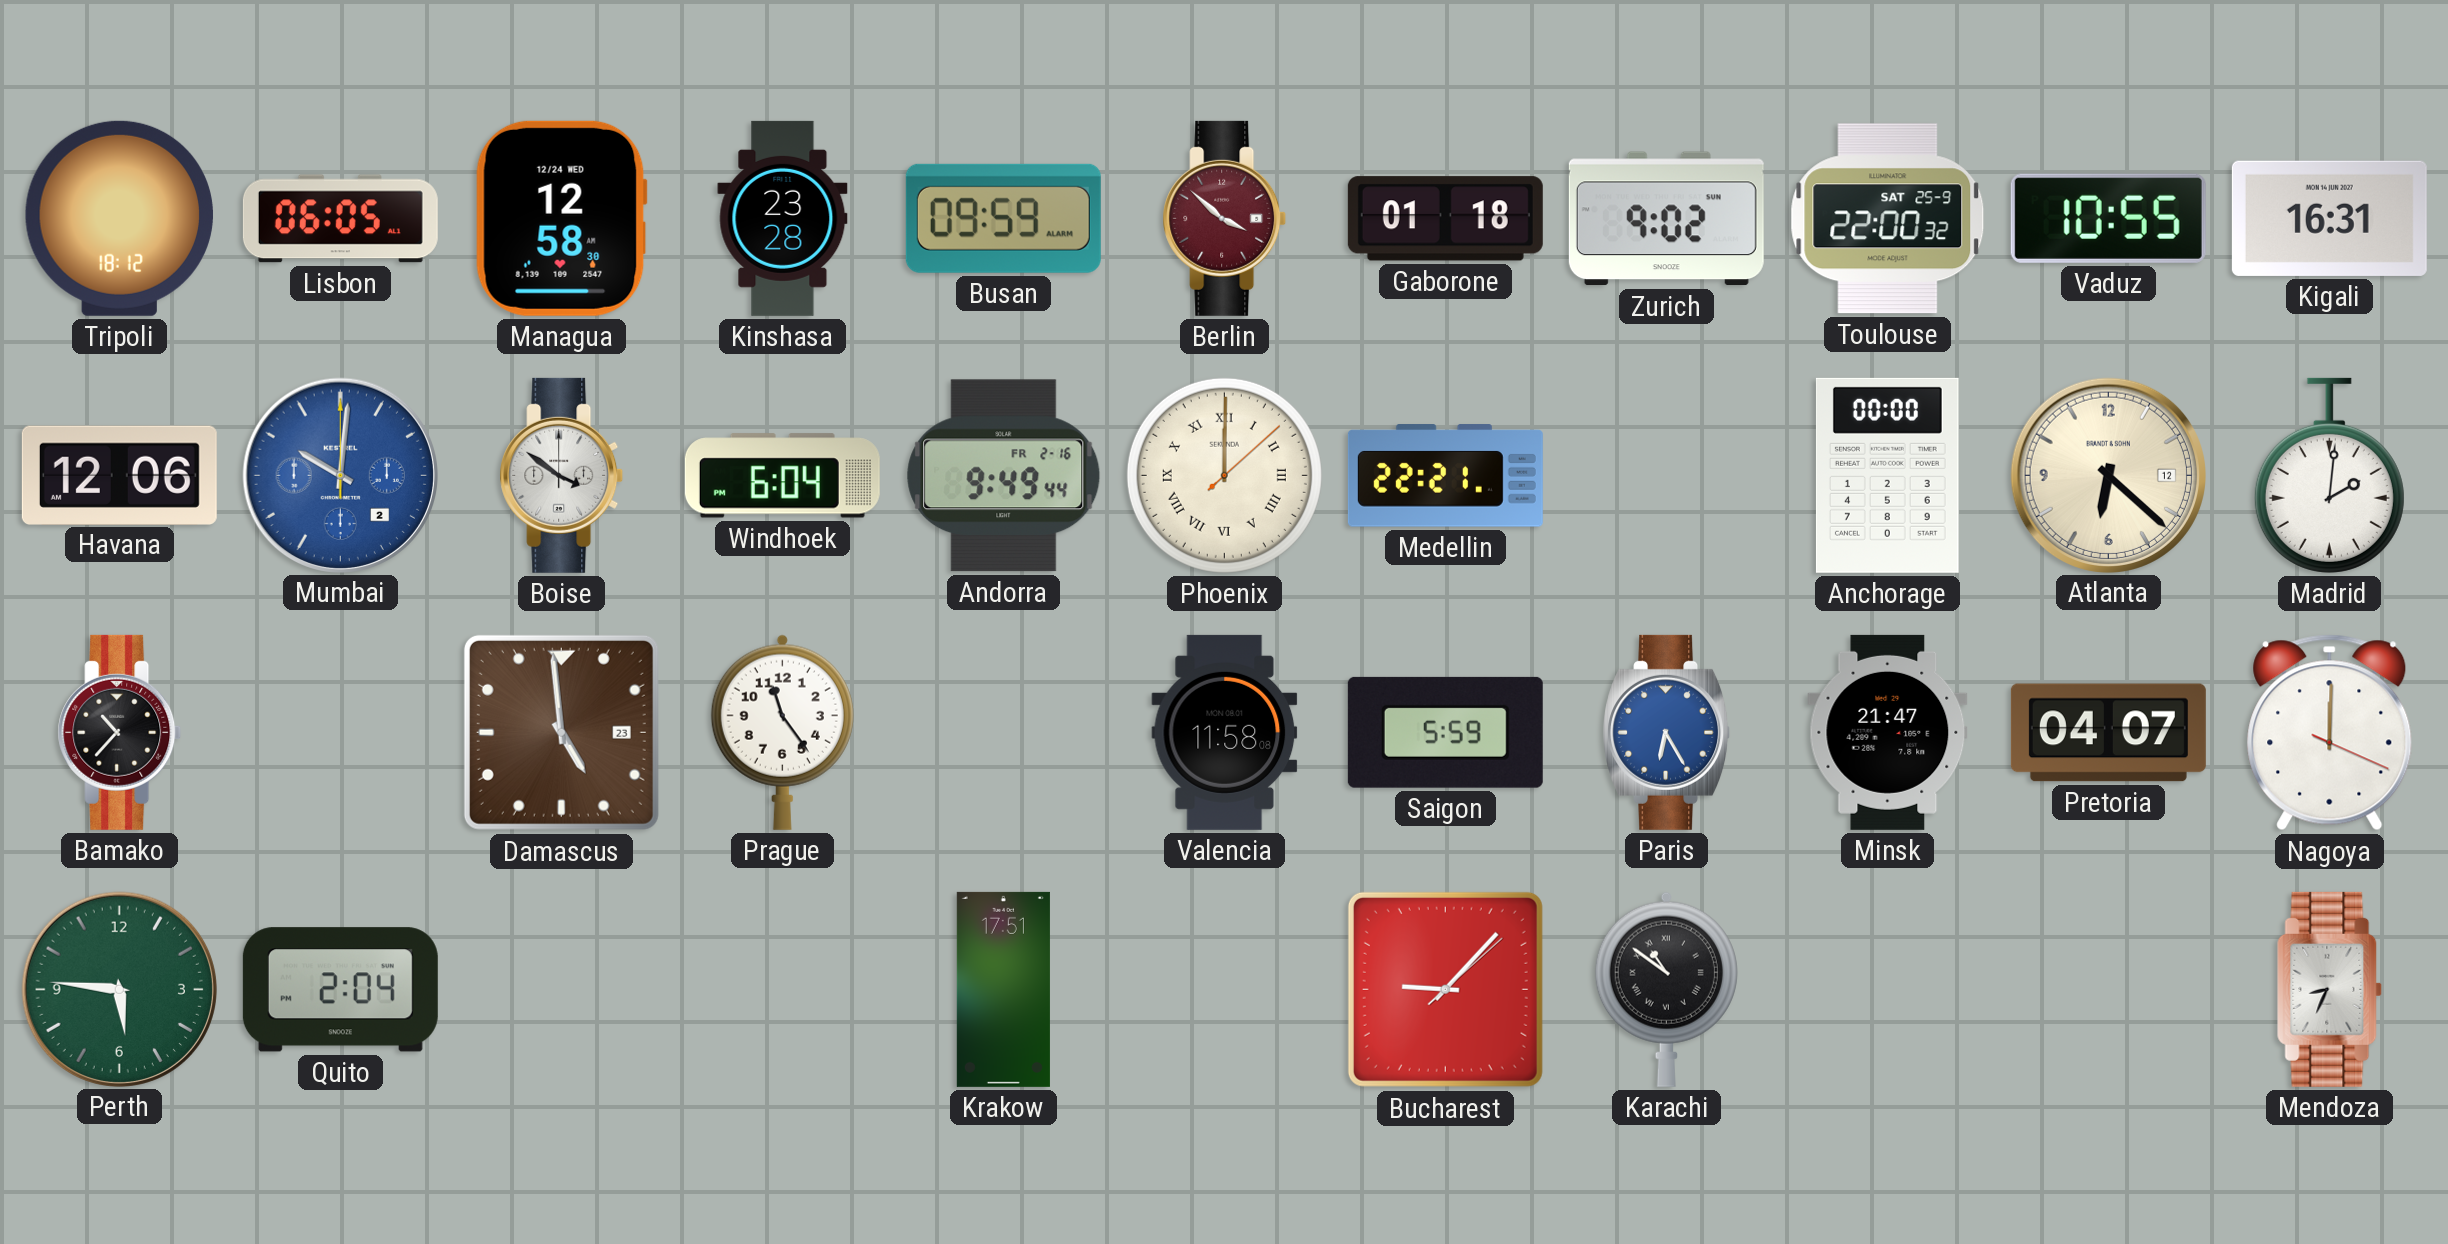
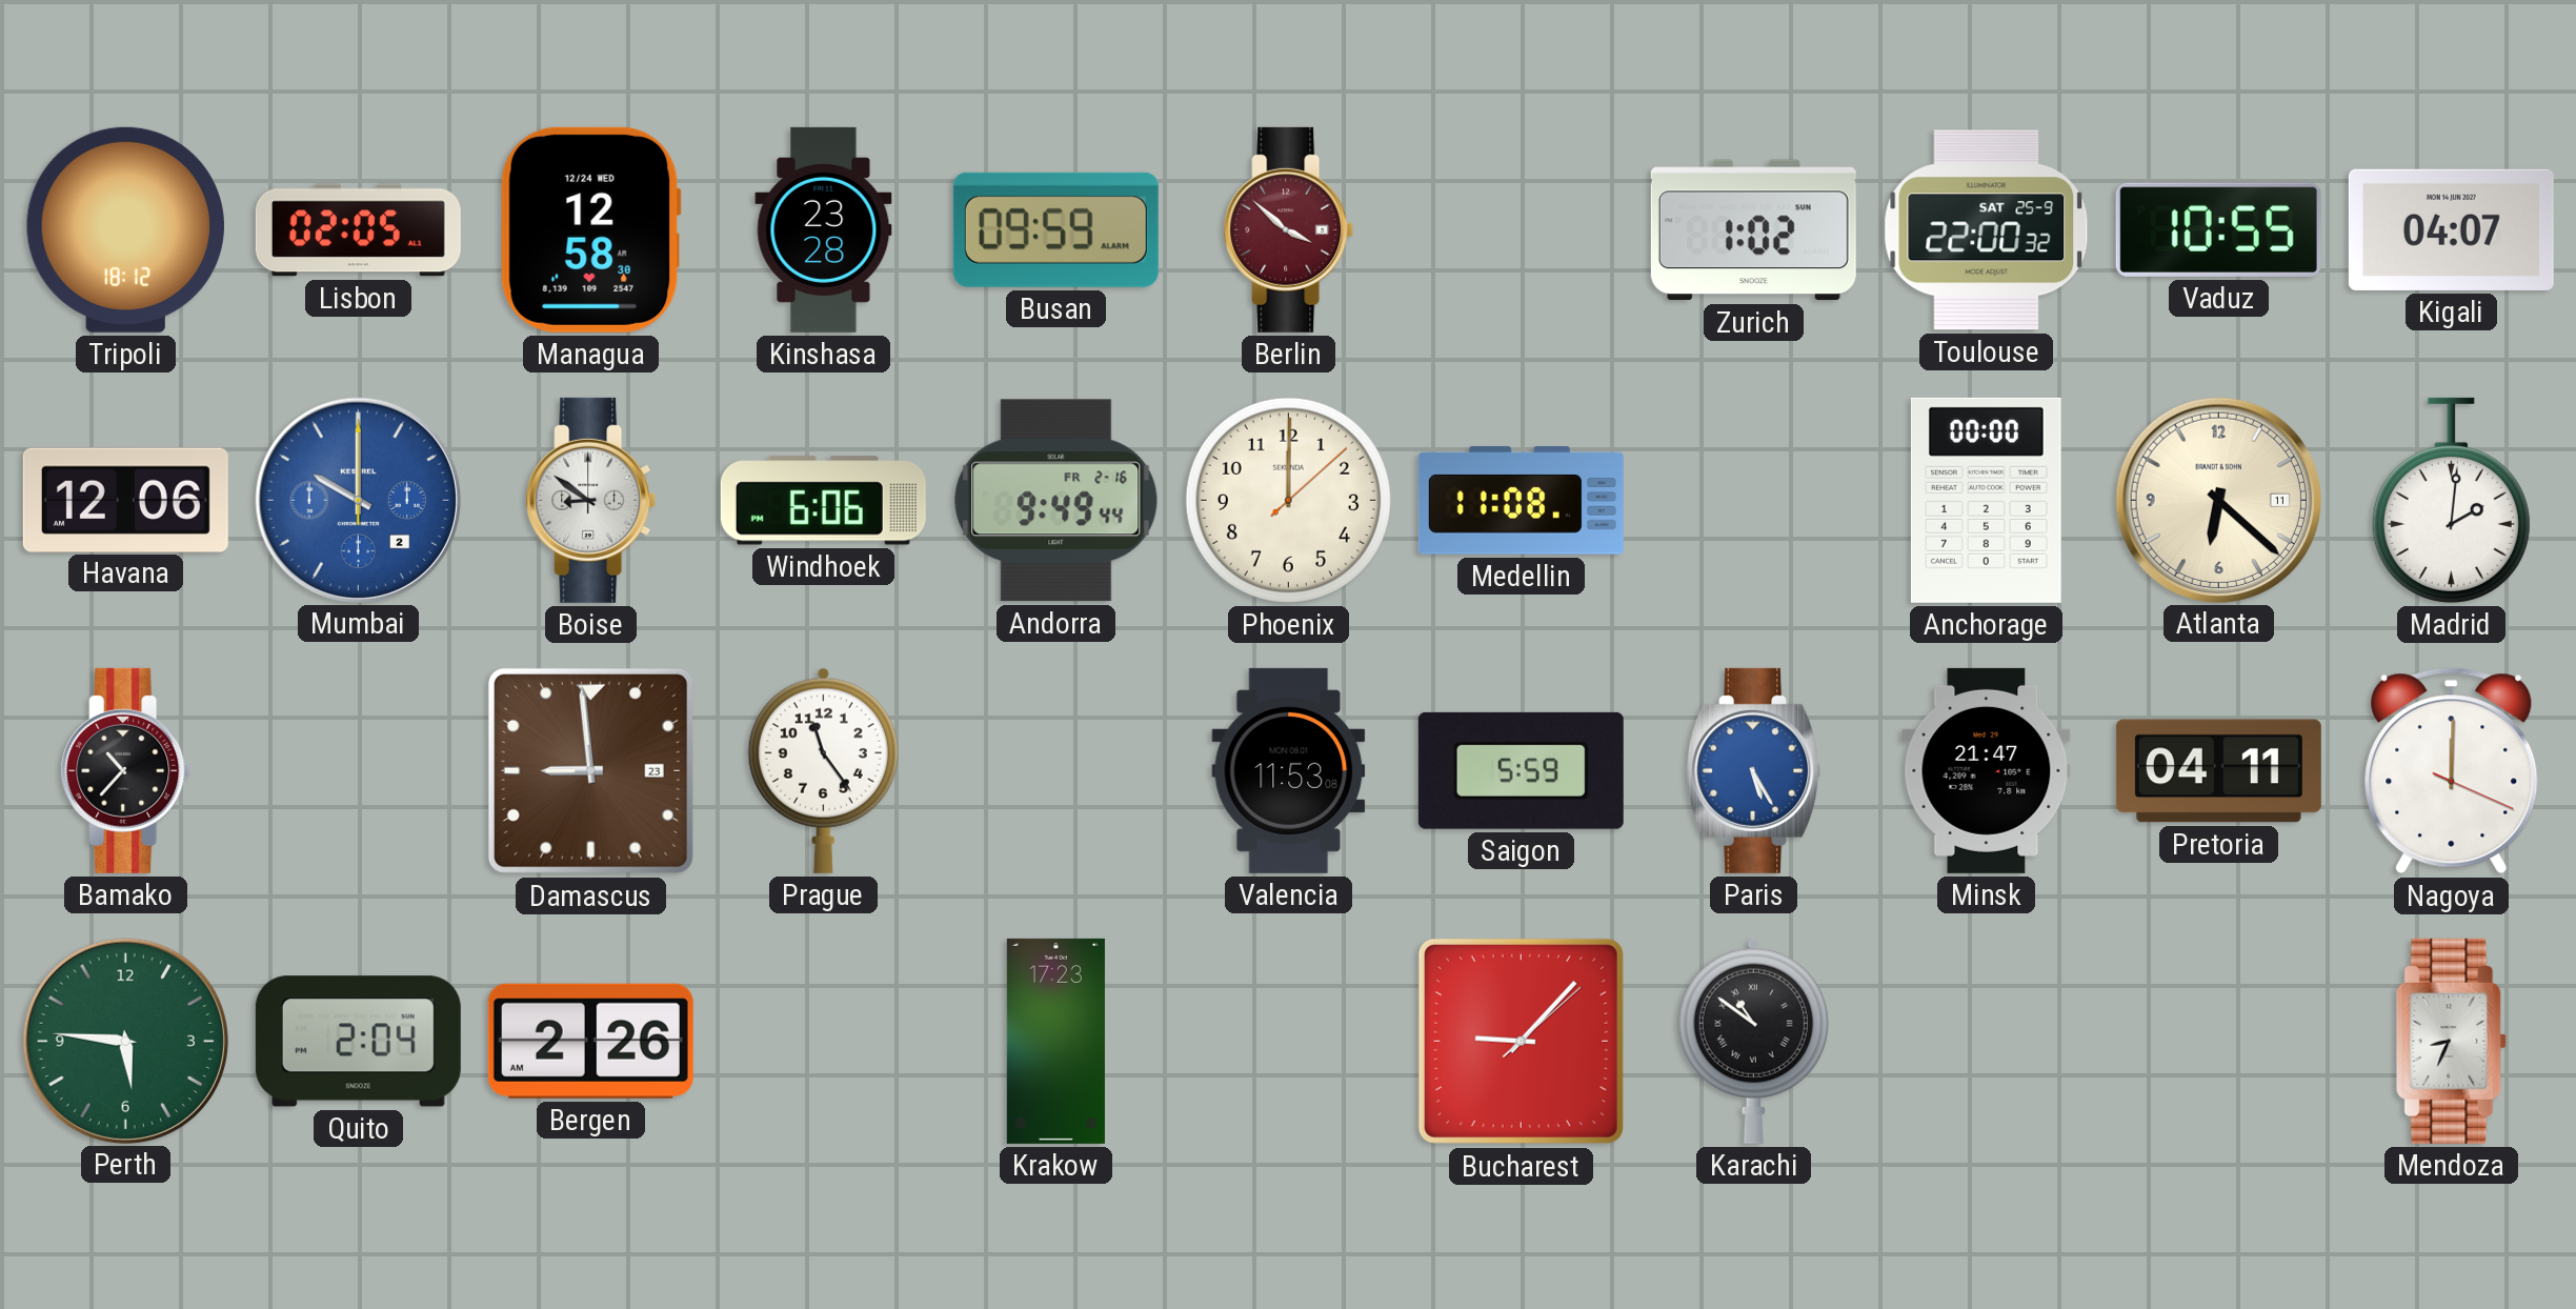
Lisbon: 06:05 -> 02:05 (358, 230)
Gaborone: 01:18 -> none (1445, 219)
Zurich: 9:02 -> 1:02 (1753, 230)
Kigali: 16:31 -> 04:07 (2451, 229)
Mumbai: 10:01 -> 10:00 (358, 500)
Boise: 3:51 -> 8:51 (591, 500)
Windhoek: 6:04 -> 6:06 (823, 501)
Phoenix numerals: Roman -> Arabic (1288, 500)
Medellin: 22:21 -> 11:08 (1521, 501)
Atlanta date: 12 -> 11 (2218, 500)
Damascus: 4:59 -> 8:59 (590, 770)
Valencia: 11:58 -> 11:53 (1289, 770)
Paris: 6:25 -> 5:25 (1754, 770)
Pretoria: 04:07 -> 04:11 (2218, 771)
Bergen: none -> 2:26 (590, 1041)
Krakow: 17:51 -> 17:23 (1055, 1041)
